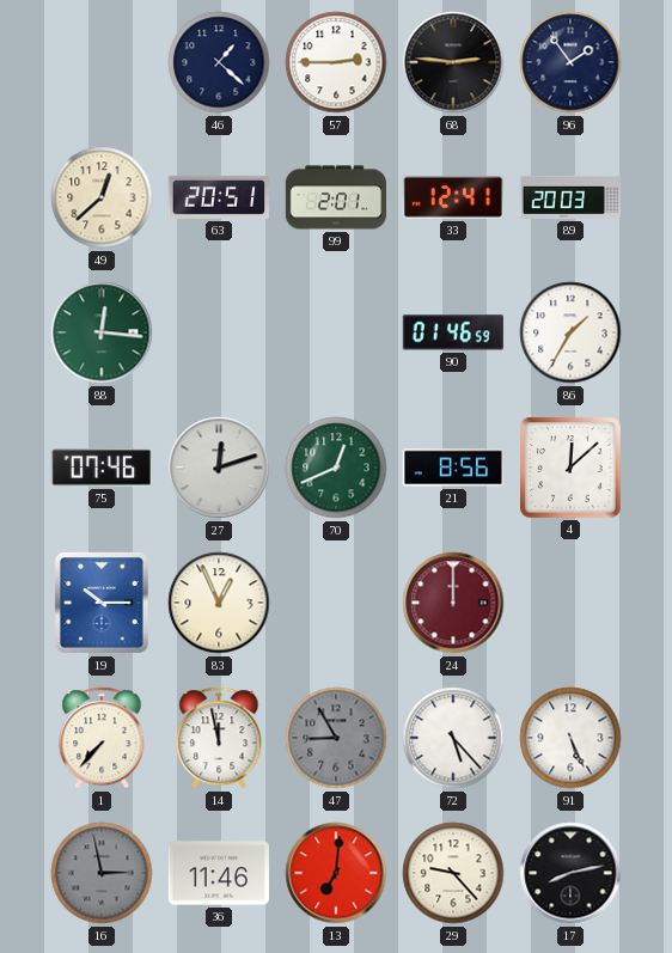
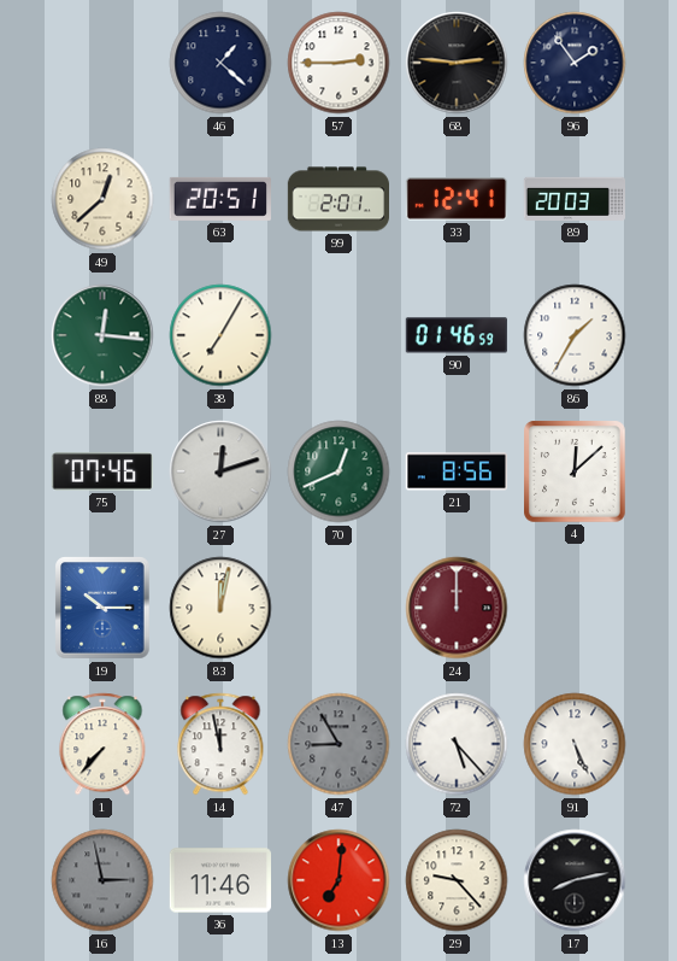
38: none -> 7:05 (220, 335)
83: 12:56 -> 12:02 (220, 608)
